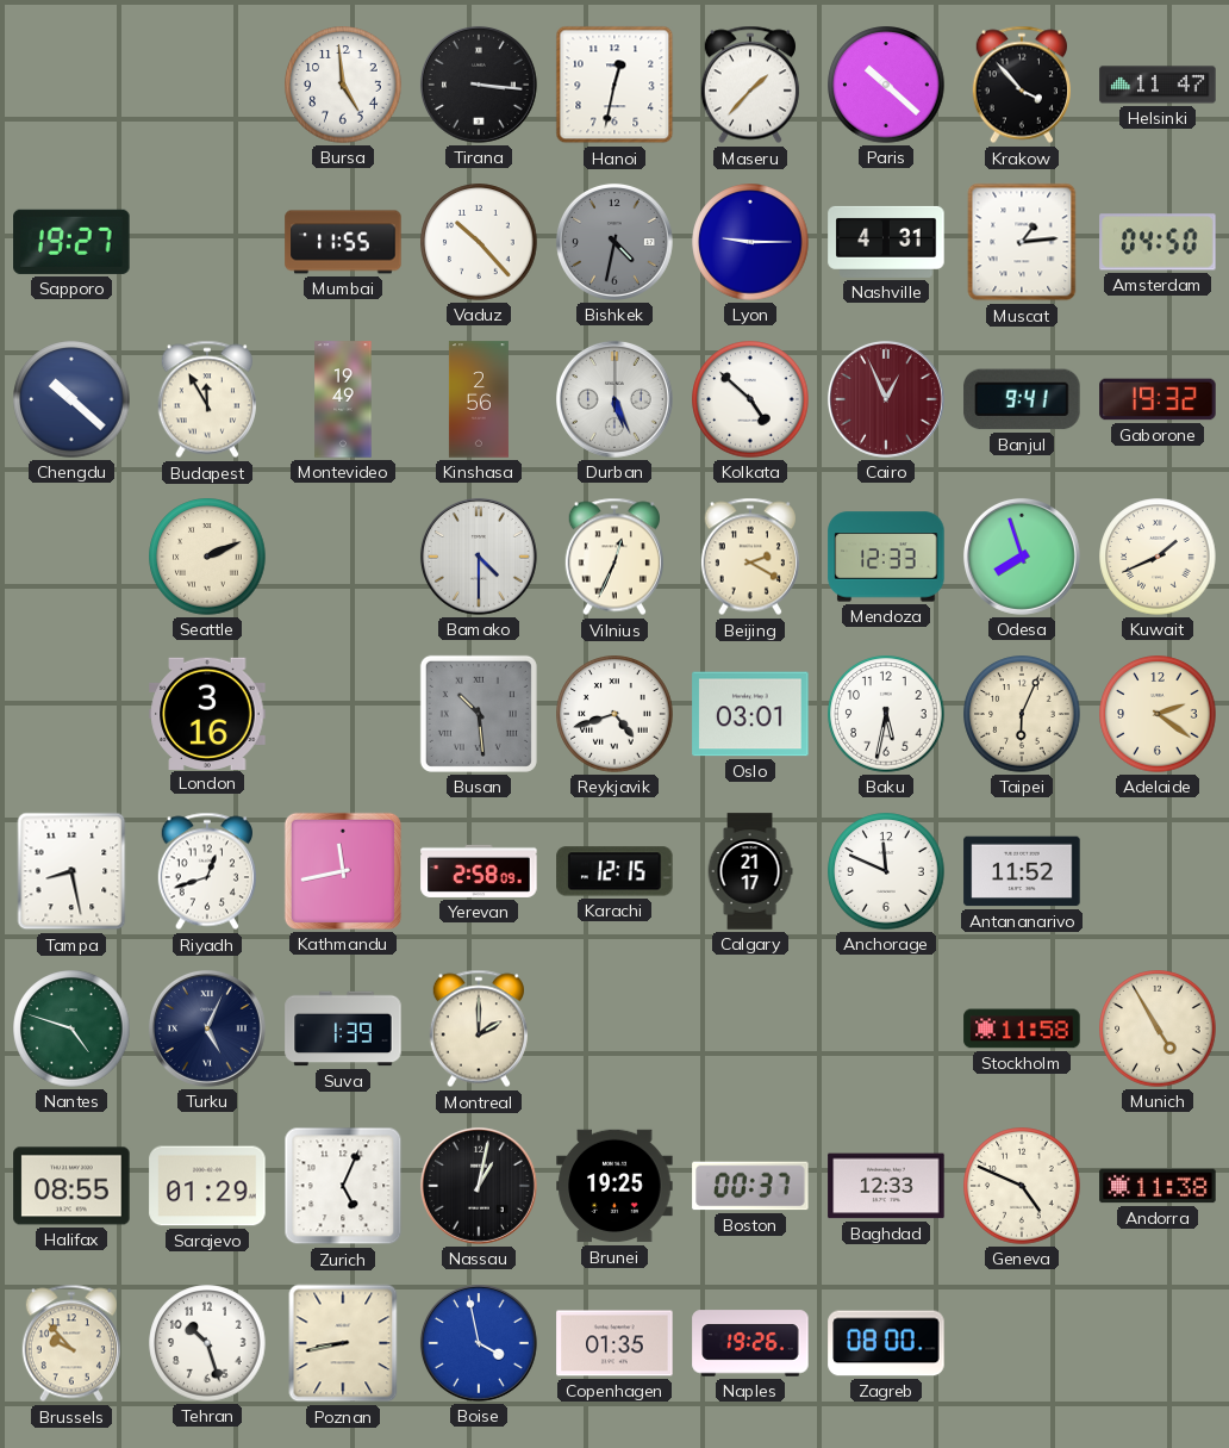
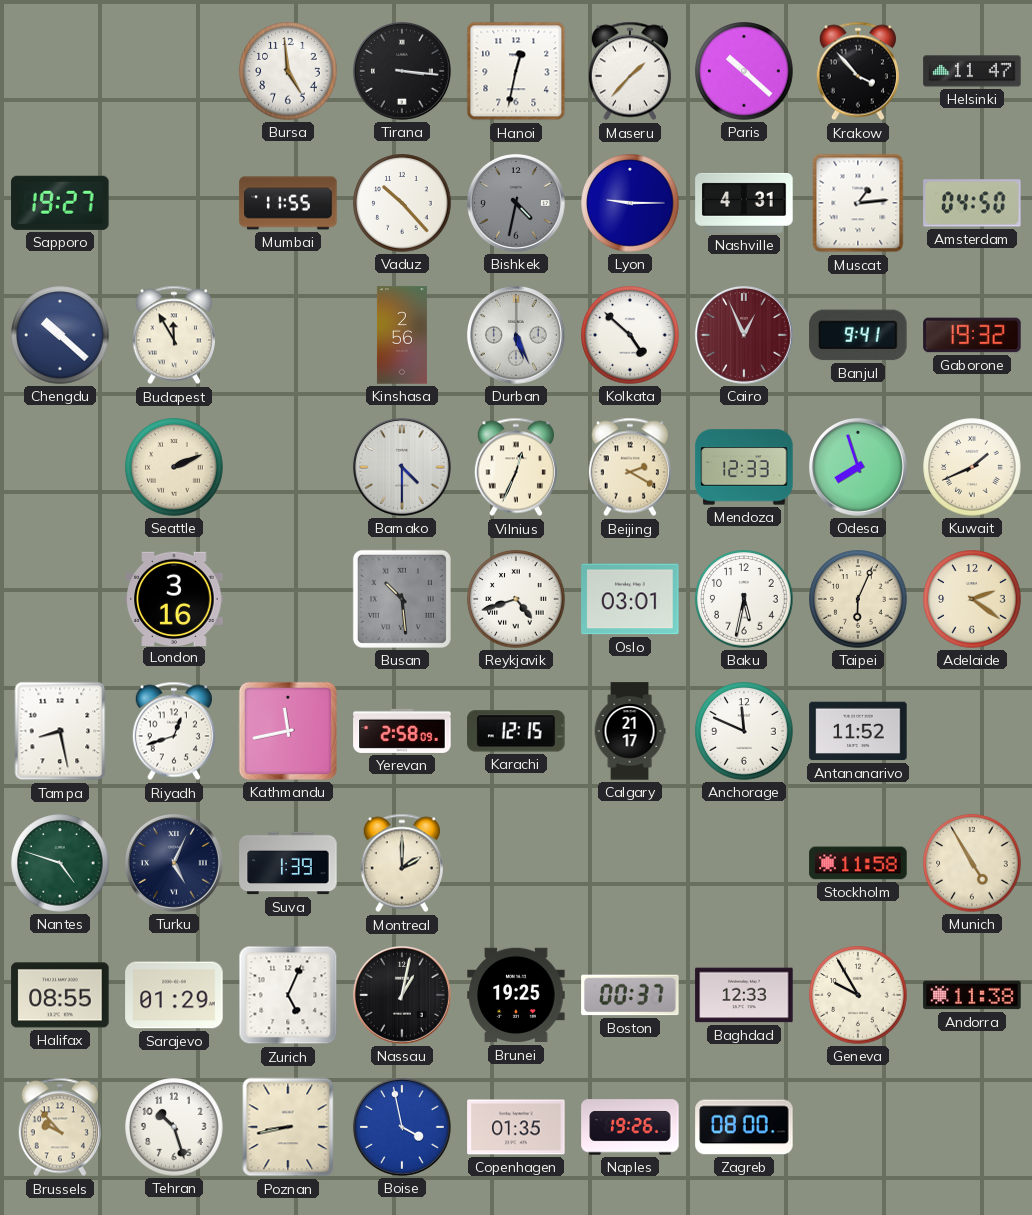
Montevideo: 19:49 -> none (343, 399)
Geneva: 4:49 -> 9:55 (858, 995)
